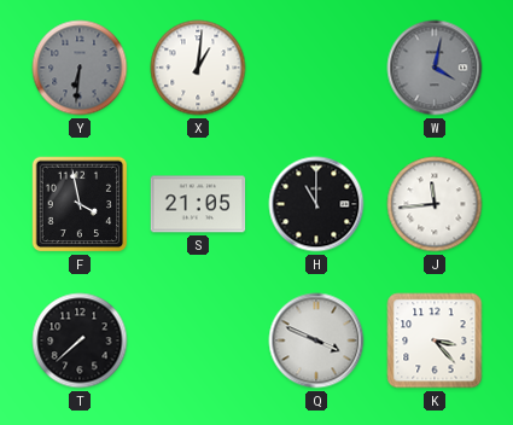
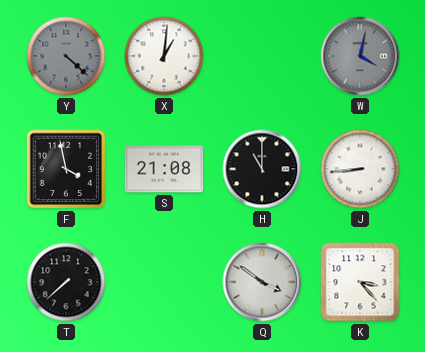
Y: 6:31 -> 4:22 (66, 56)
S: 21:05 -> 21:08 (164, 169)
J: 11:44 -> 8:44 (360, 169)
Q: 3:49 -> 3:51 (262, 282)
